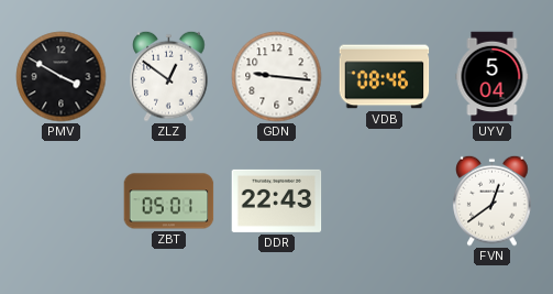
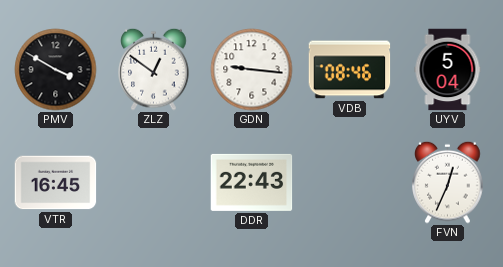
VTR: none -> 16:45 (56, 183)
ZBT: 05:01 -> none (169, 202)
FVN: 12:39 -> 12:34 (448, 182)
